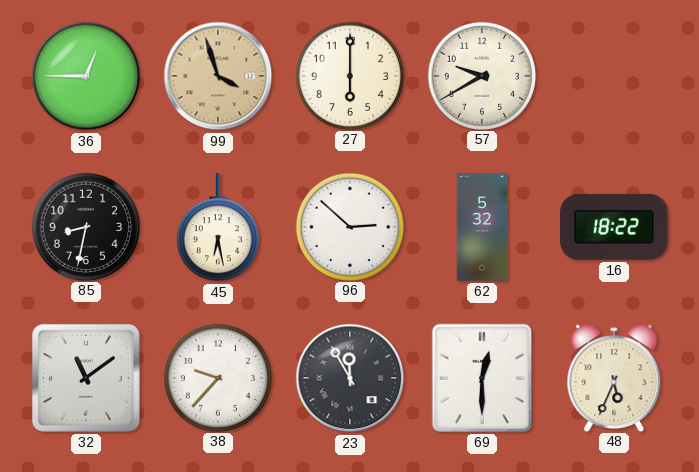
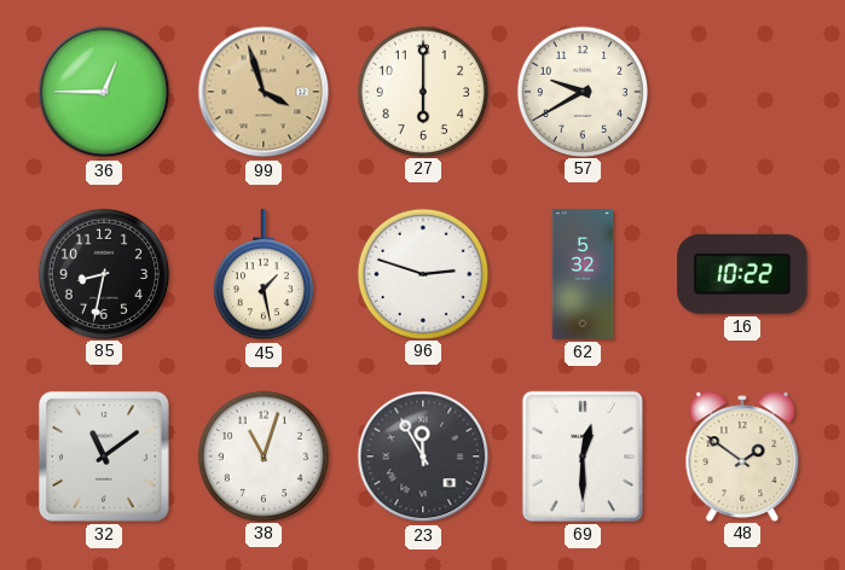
45: 6:28 -> 1:28 (264, 275)
96: 2:52 -> 2:48 (422, 273)
16: 18:22 -> 10:22 (742, 274)
38: 9:37 -> 11:03 (262, 455)
48: 5:34 -> 1:51 (742, 455)
